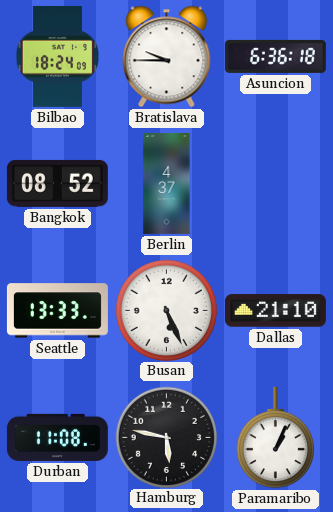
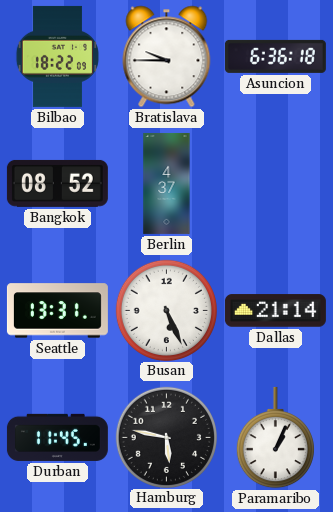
Bilbao: 18:24 -> 18:22 (57, 56)
Seattle: 13:33 -> 13:31 (57, 311)
Dallas: 21:10 -> 21:14 (275, 311)
Durban: 11:08 -> 11:45 (57, 437)
